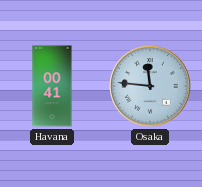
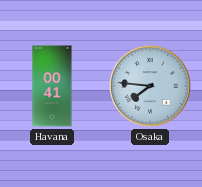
Osaka: 11:46 -> 7:46 (150, 86)
